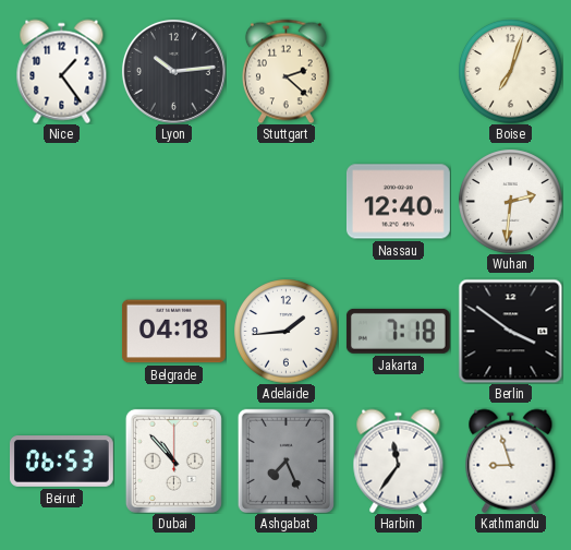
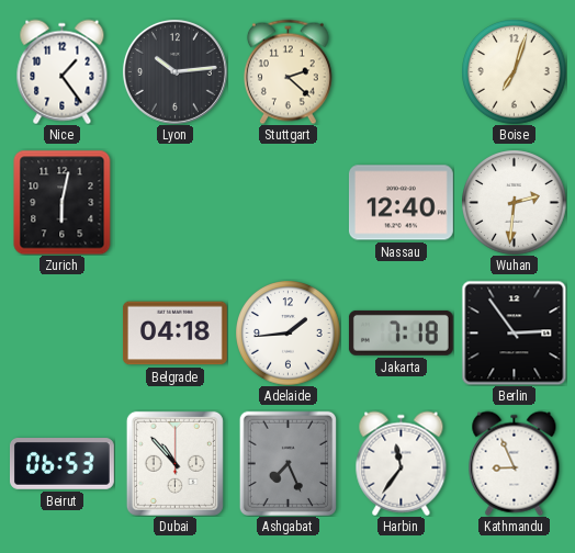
Zurich: none -> 6:02 (63, 202)
Berlin: 3:51 -> 2:54 (514, 332)
Kathmandu: 8:57 -> 8:56 (515, 463)
